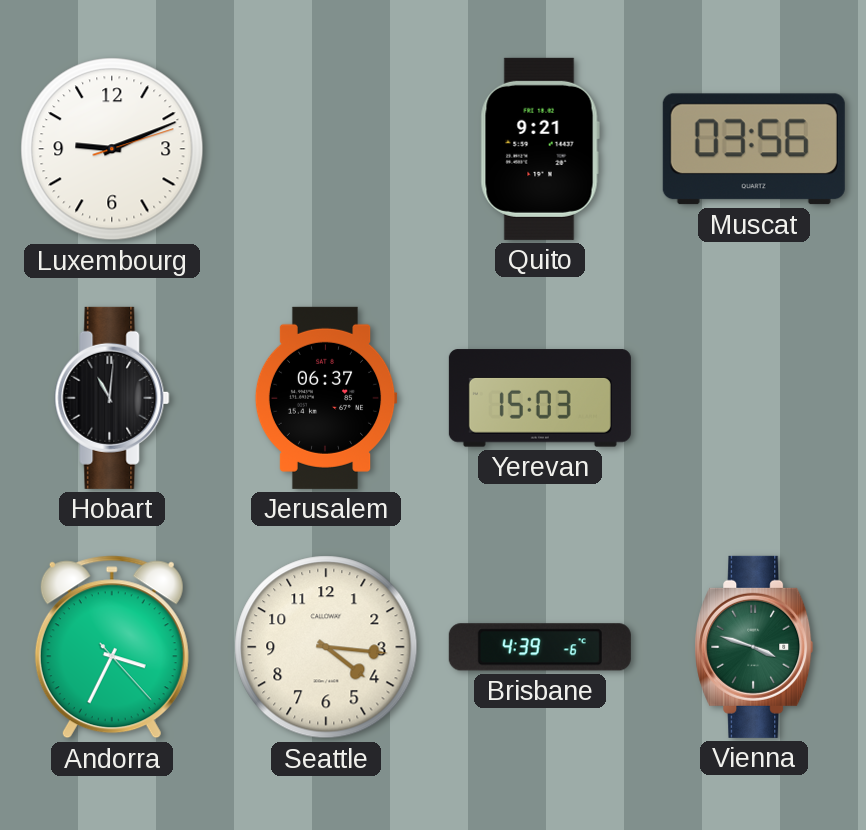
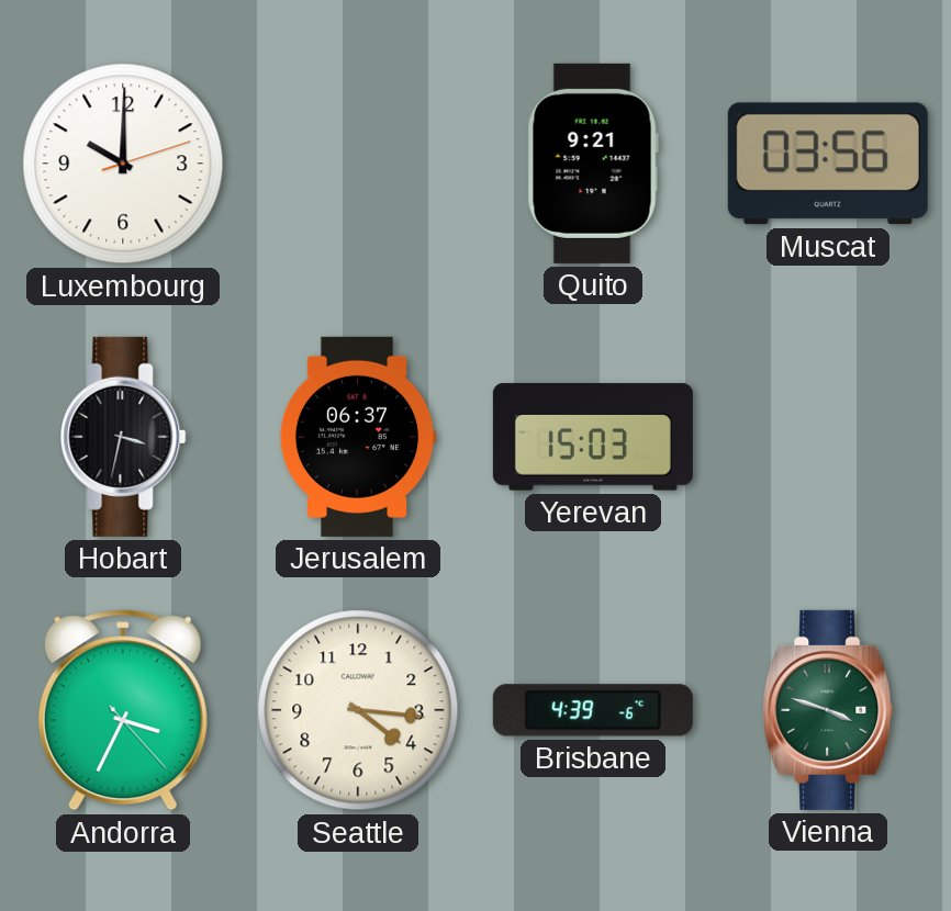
Luxembourg: 9:11 -> 10:00 (123, 164)
Hobart: 11:01 -> 3:32 (123, 437)
